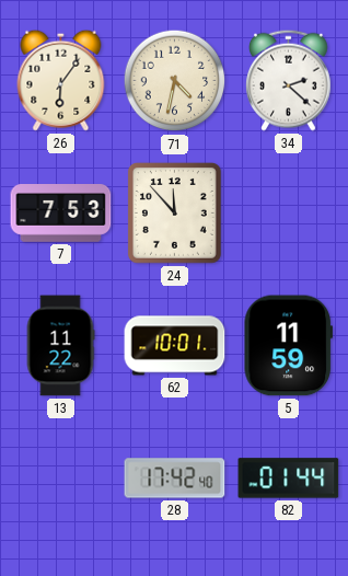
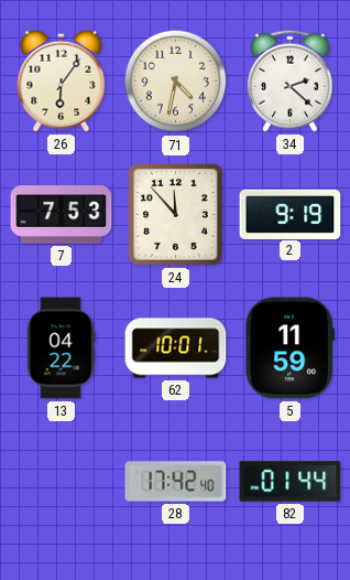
2: none -> 9:19 (291, 214)
13: 11:22 -> 04:22 (61, 348)
